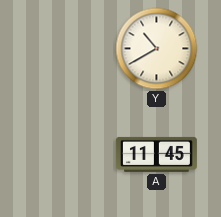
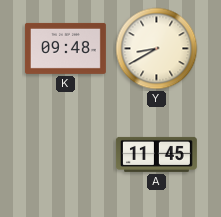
K: none -> 09:48 (65, 48)
Y: 10:40 -> 8:40 (157, 49)
